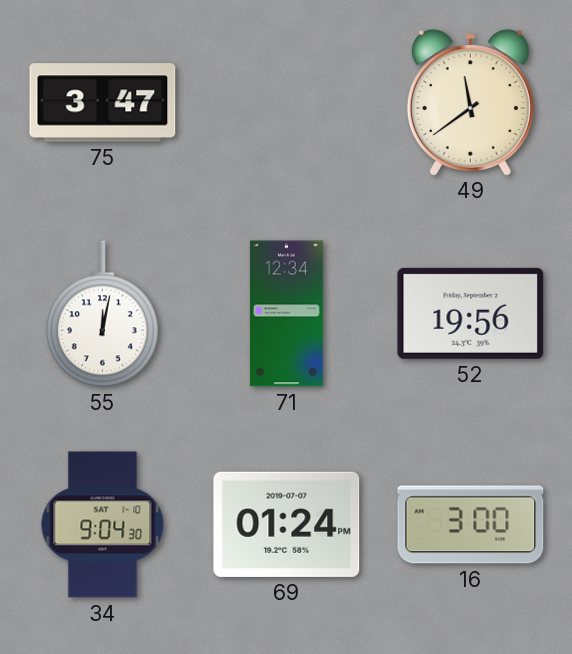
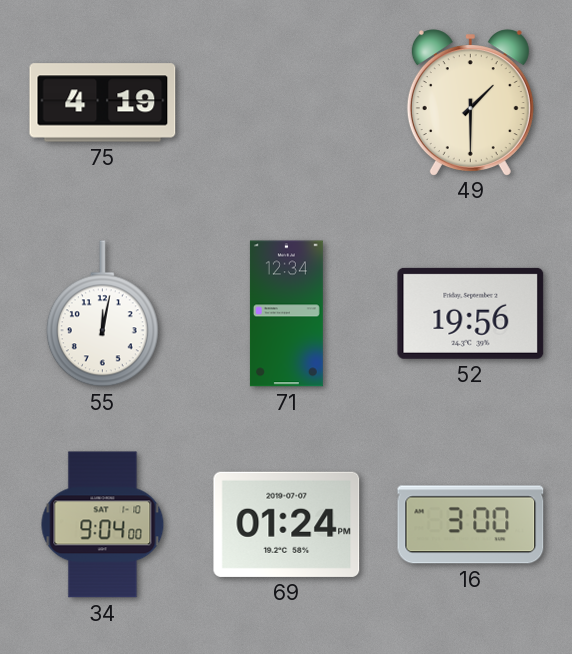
75: 3:47 -> 4:19 (103, 103)
49: 11:39 -> 1:30 (470, 102)
34: 9:04:30 -> 9:04:00 (103, 525)
